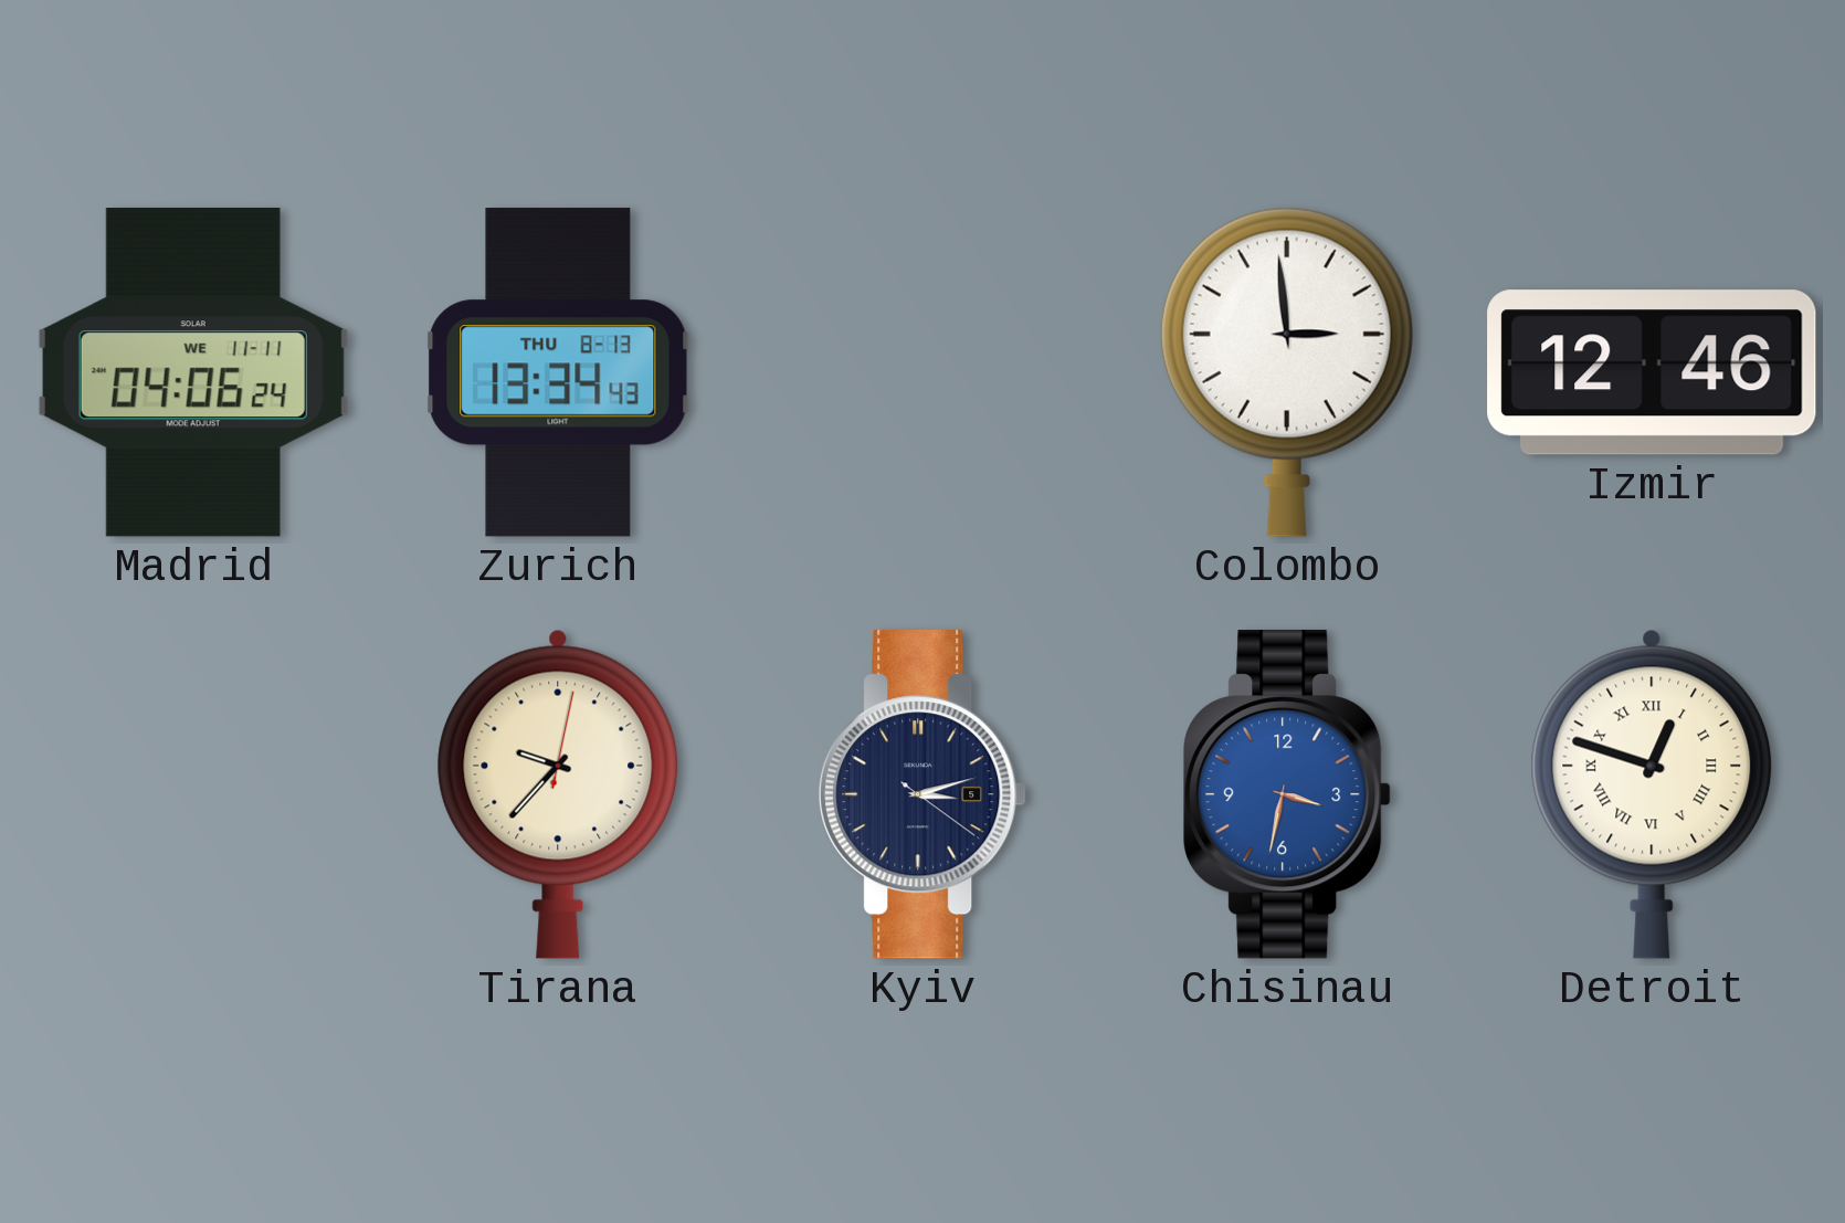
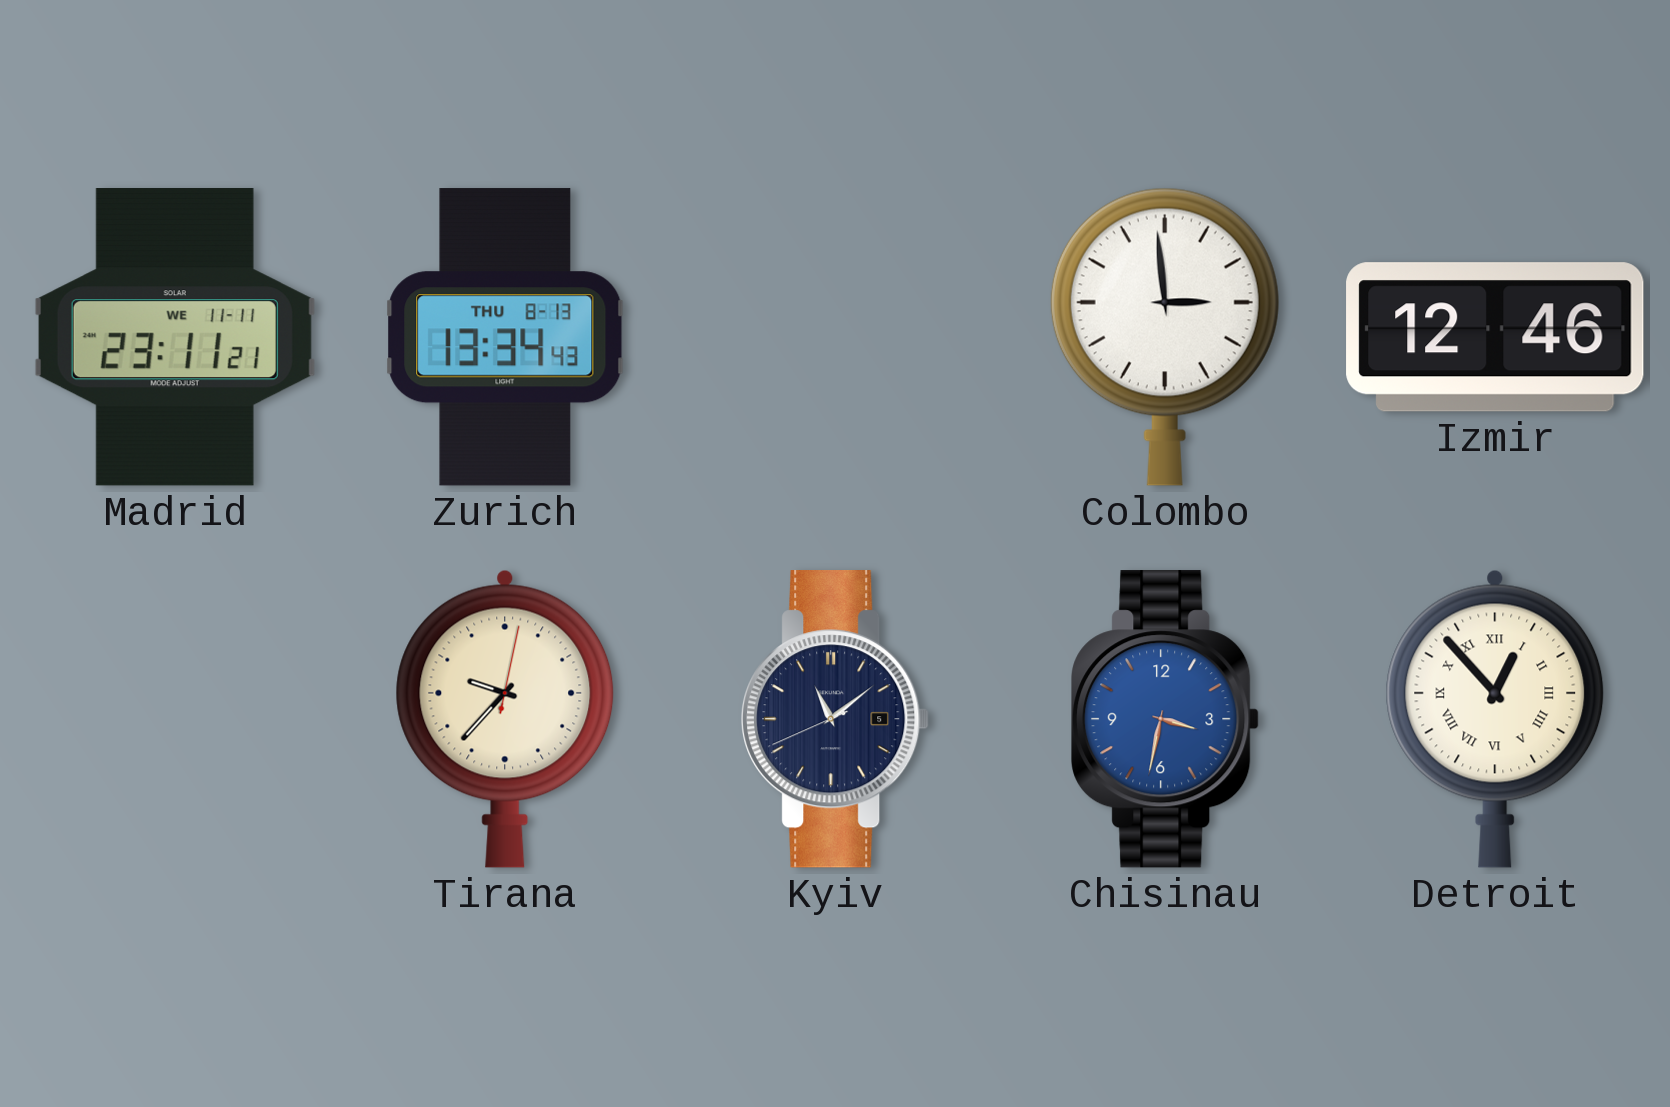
Madrid: 04:06 -> 23:11 (175, 337)
Kyiv: 3:12 -> 11:08 (835, 719)
Detroit: 12:48 -> 12:53 (1495, 719)
